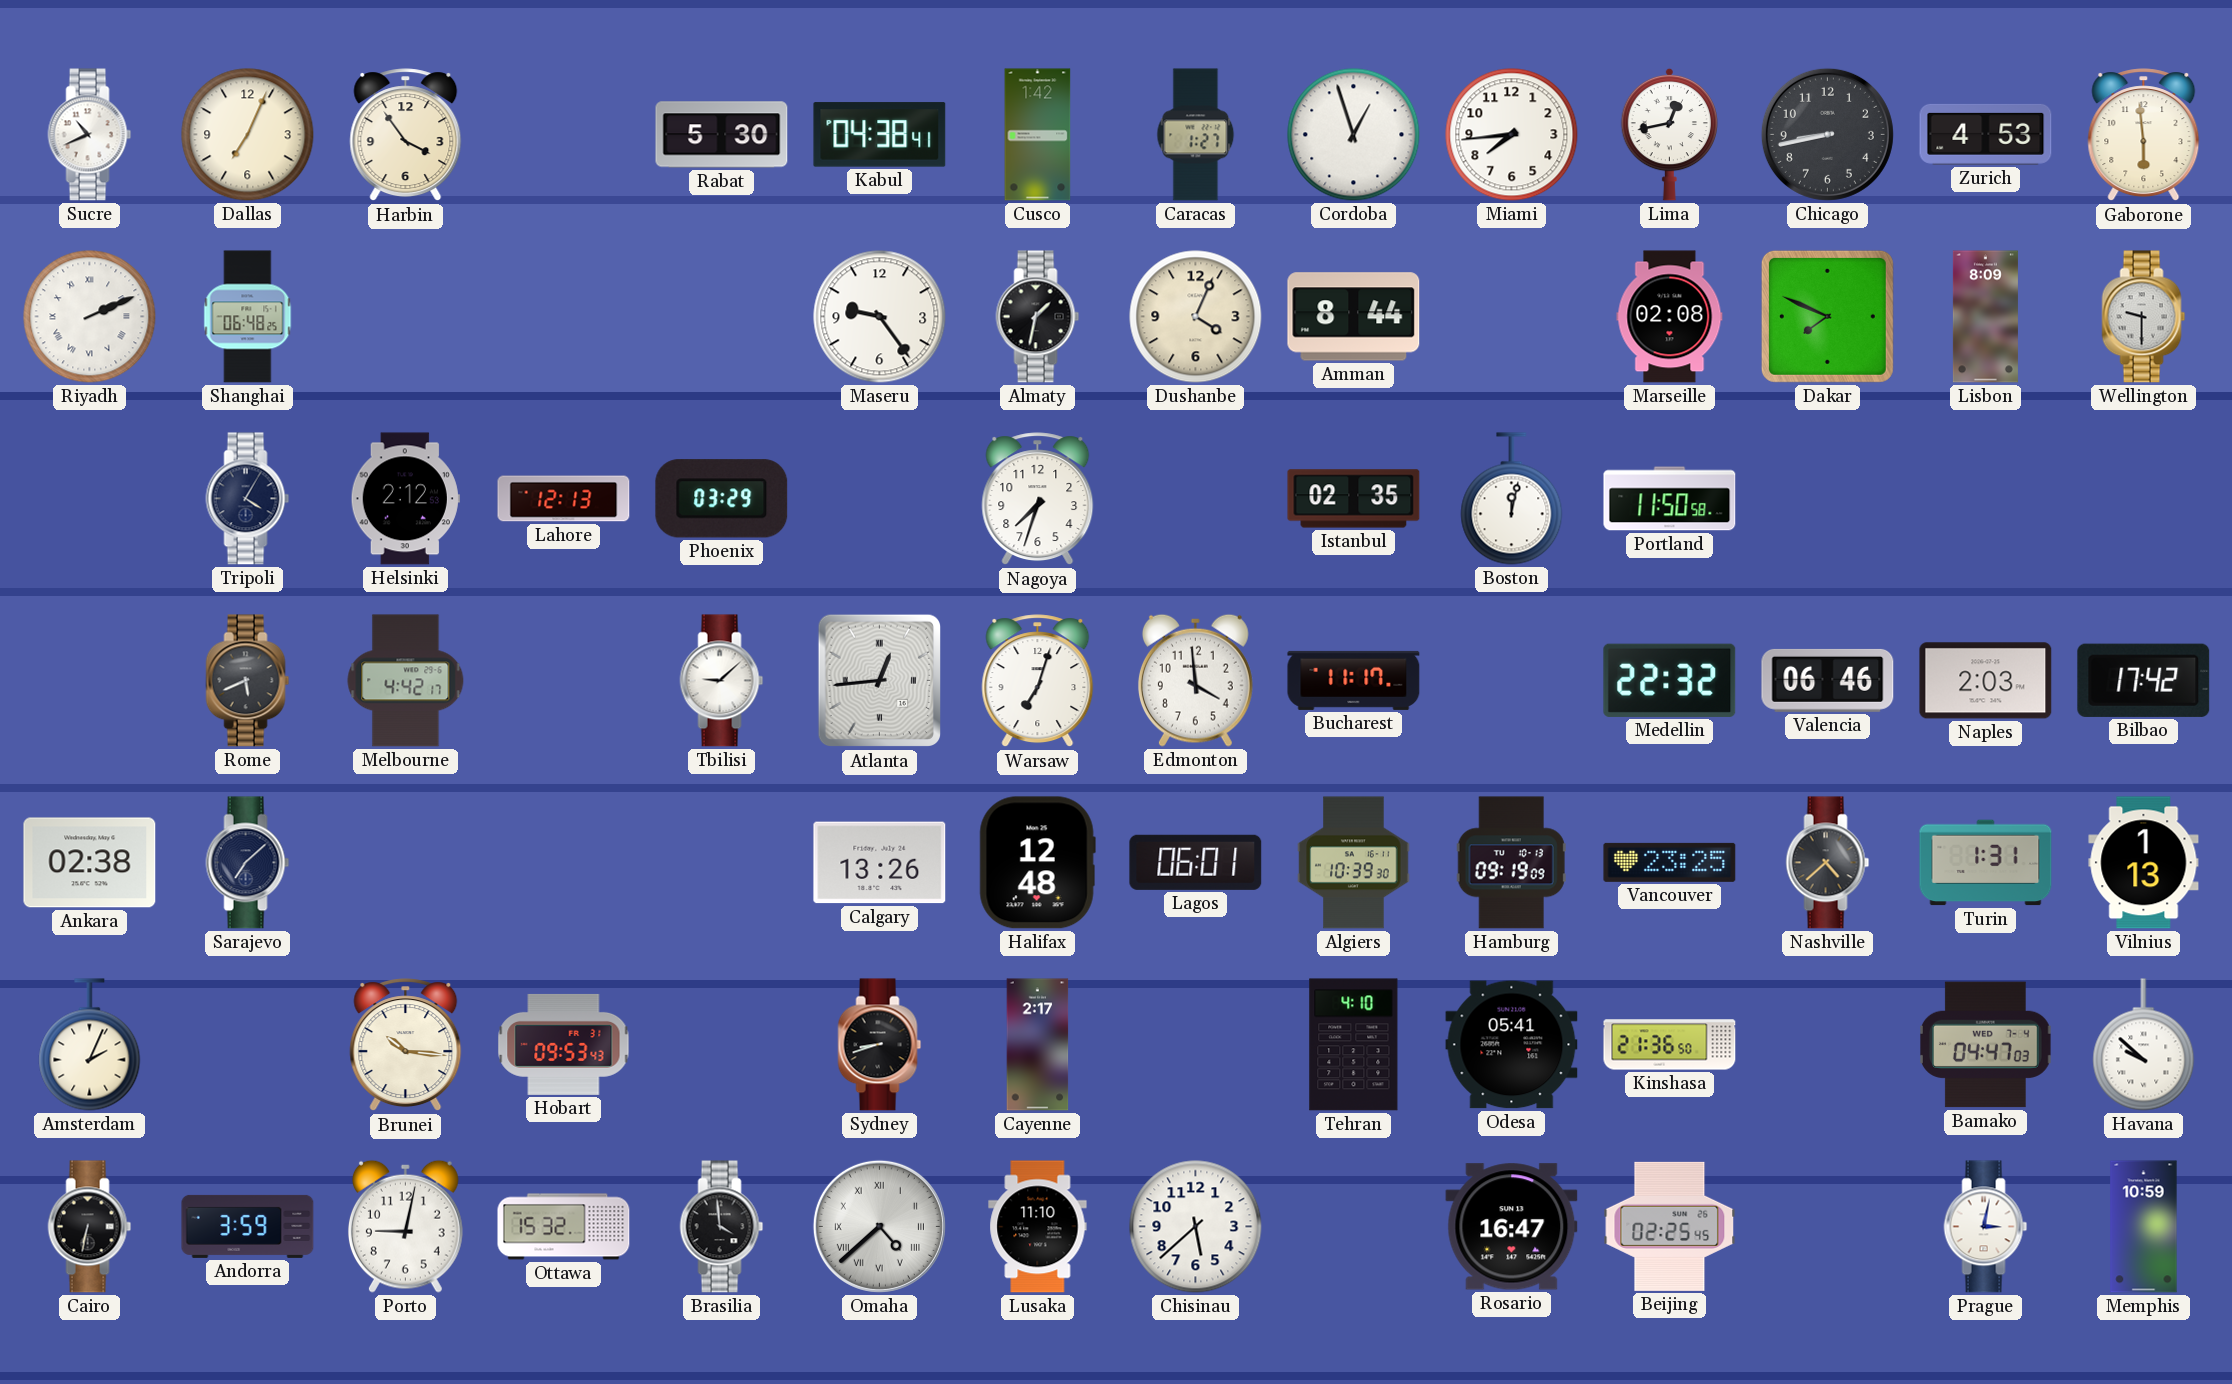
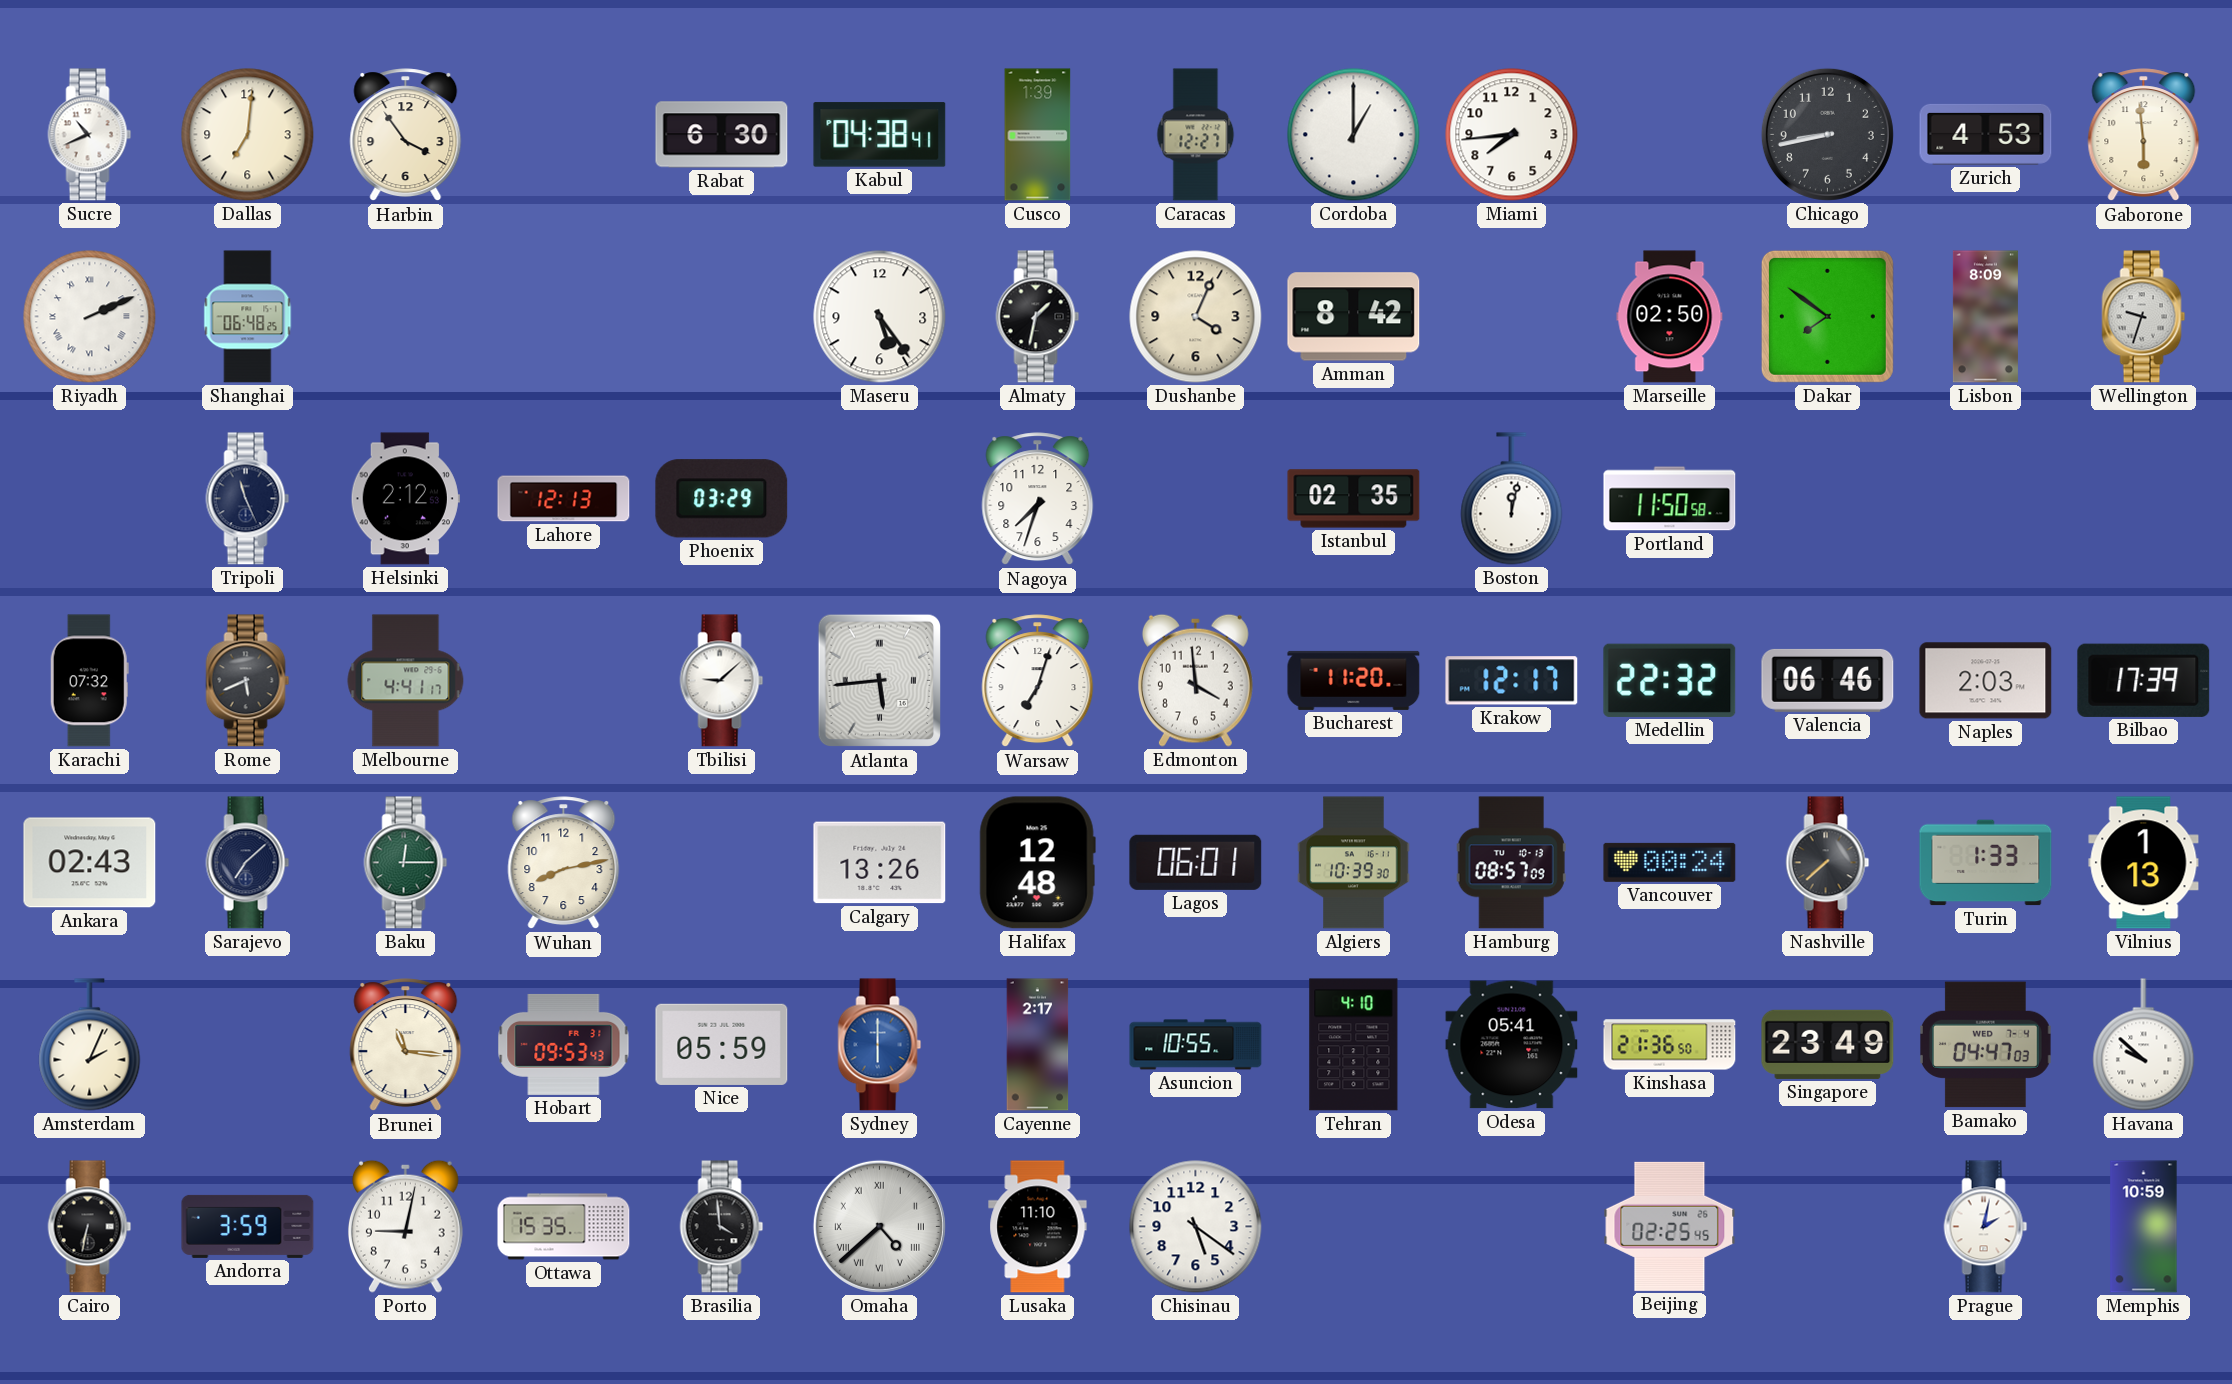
Dallas: 7:04 -> 7:01 (248, 135)
Rabat: 5:30 -> 6:30 (722, 135)
Cusco: 1:42 -> 1:39 (1038, 135)
Caracas: 1:27 -> 12:27 (1196, 135)
Cordoba: 12:57 -> 1:00 (1354, 135)
Lima: 12:43 -> none (1670, 134)
Maseru: 9:24 -> 5:24 (880, 317)
Amman: 8:44 -> 8:42 (1354, 317)
Marseille: 02:08 -> 02:50 (1670, 317)
Dakar: 7:49 -> 7:51 (1827, 316)
Wellington: 9:30 -> 9:33 (2144, 317)
Tripoli: 4:05 -> 11:26 (248, 499)
Karachi: none -> 07:32 (89, 681)
Melbourne: 4:42 -> 4:41 (406, 681)
Atlanta: 12:44 -> 5:44 (879, 681)
Bucharest: 11:17 -> 11:20 (1354, 680)
Krakow: none -> 12:17 (1512, 681)
Bilbao: 17:42 -> 17:39 (2144, 680)
Ankara: 02:38 -> 02:43 (90, 863)
Baku: none -> 12:15 (406, 863)
Wuhan: none -> 8:13 (564, 863)
Hamburg: 09:19 -> 08:57 (1511, 863)
Vancouver: 23:25 -> 00:24 (1670, 862)
Nashville: 4:38 -> 7:38 (1828, 863)
Turin: 1:31 -> 1:33 (1986, 863)
Brunei: 10:16 -> 11:16 (406, 1045)
Nice: none -> 05:59 (722, 1044)
Sydney: 8:42 -> 6:00 (880, 1045)
Sydney dial: black -> blue (880, 1045)
Asuncion: none -> 10:55 (1196, 1045)
Singapore: none -> 23:49 (1828, 1044)
Ottawa: 15:32 -> 15:35 (564, 1227)
Chisinau: 5:38 -> 5:21 (1196, 1227)
Rosario: 16:47 -> none (1512, 1227)
Prague: 3:02 -> 2:02 (1986, 1227)
